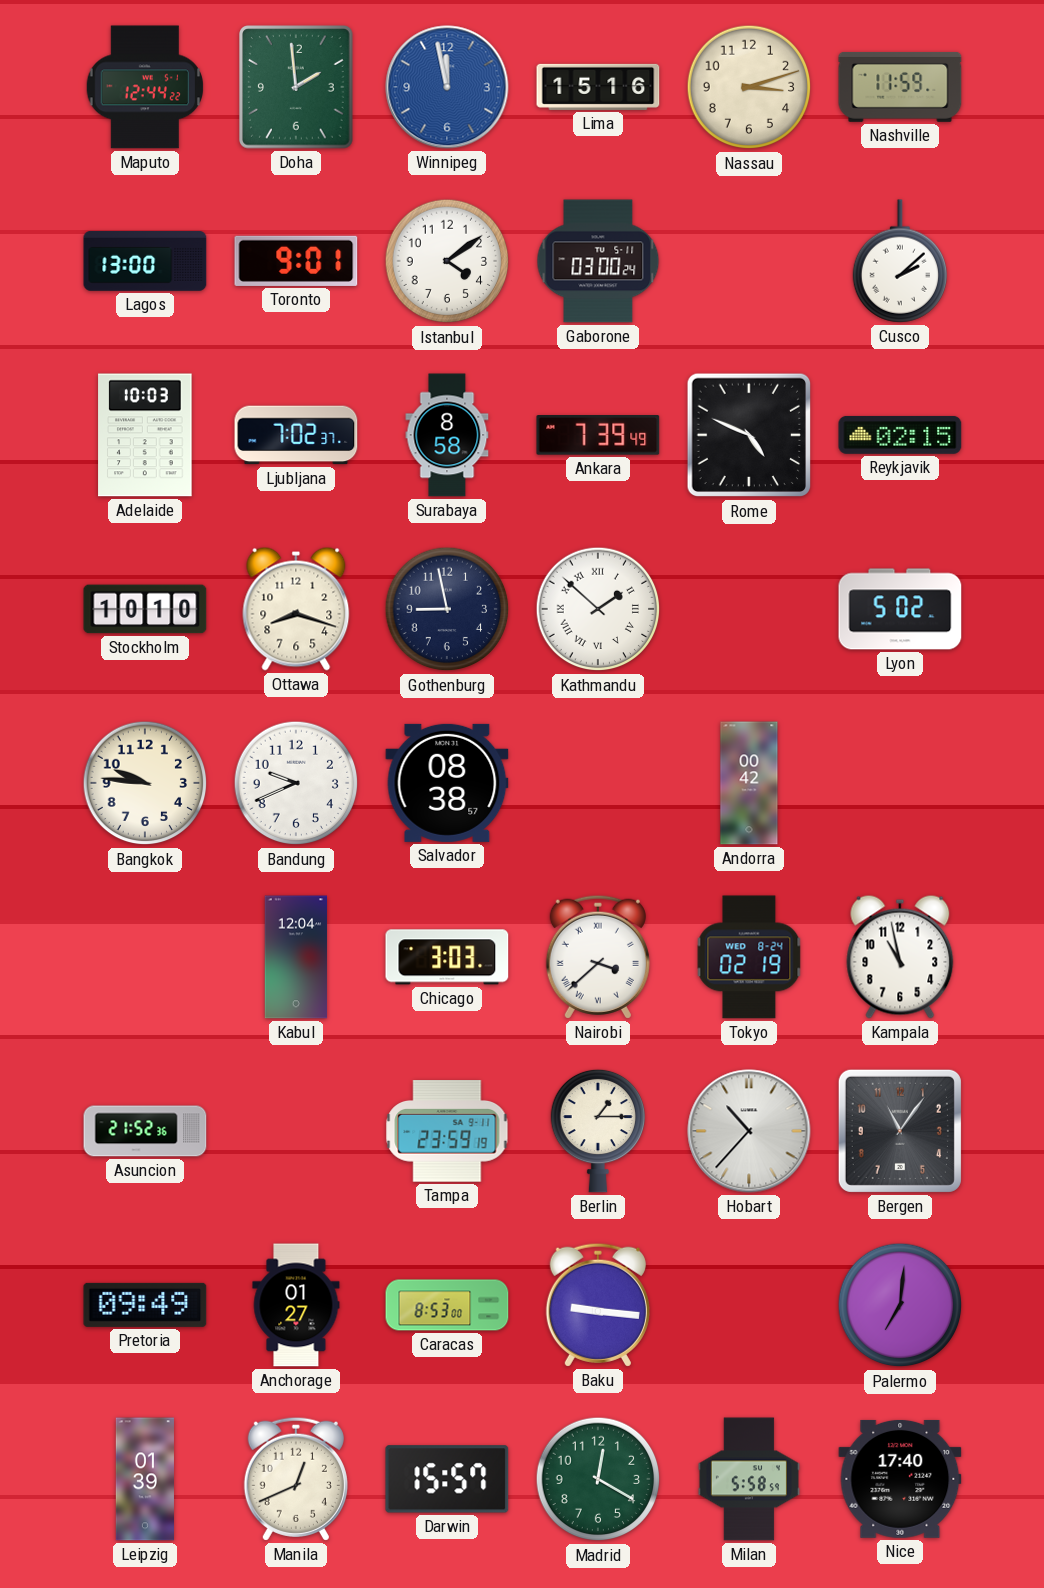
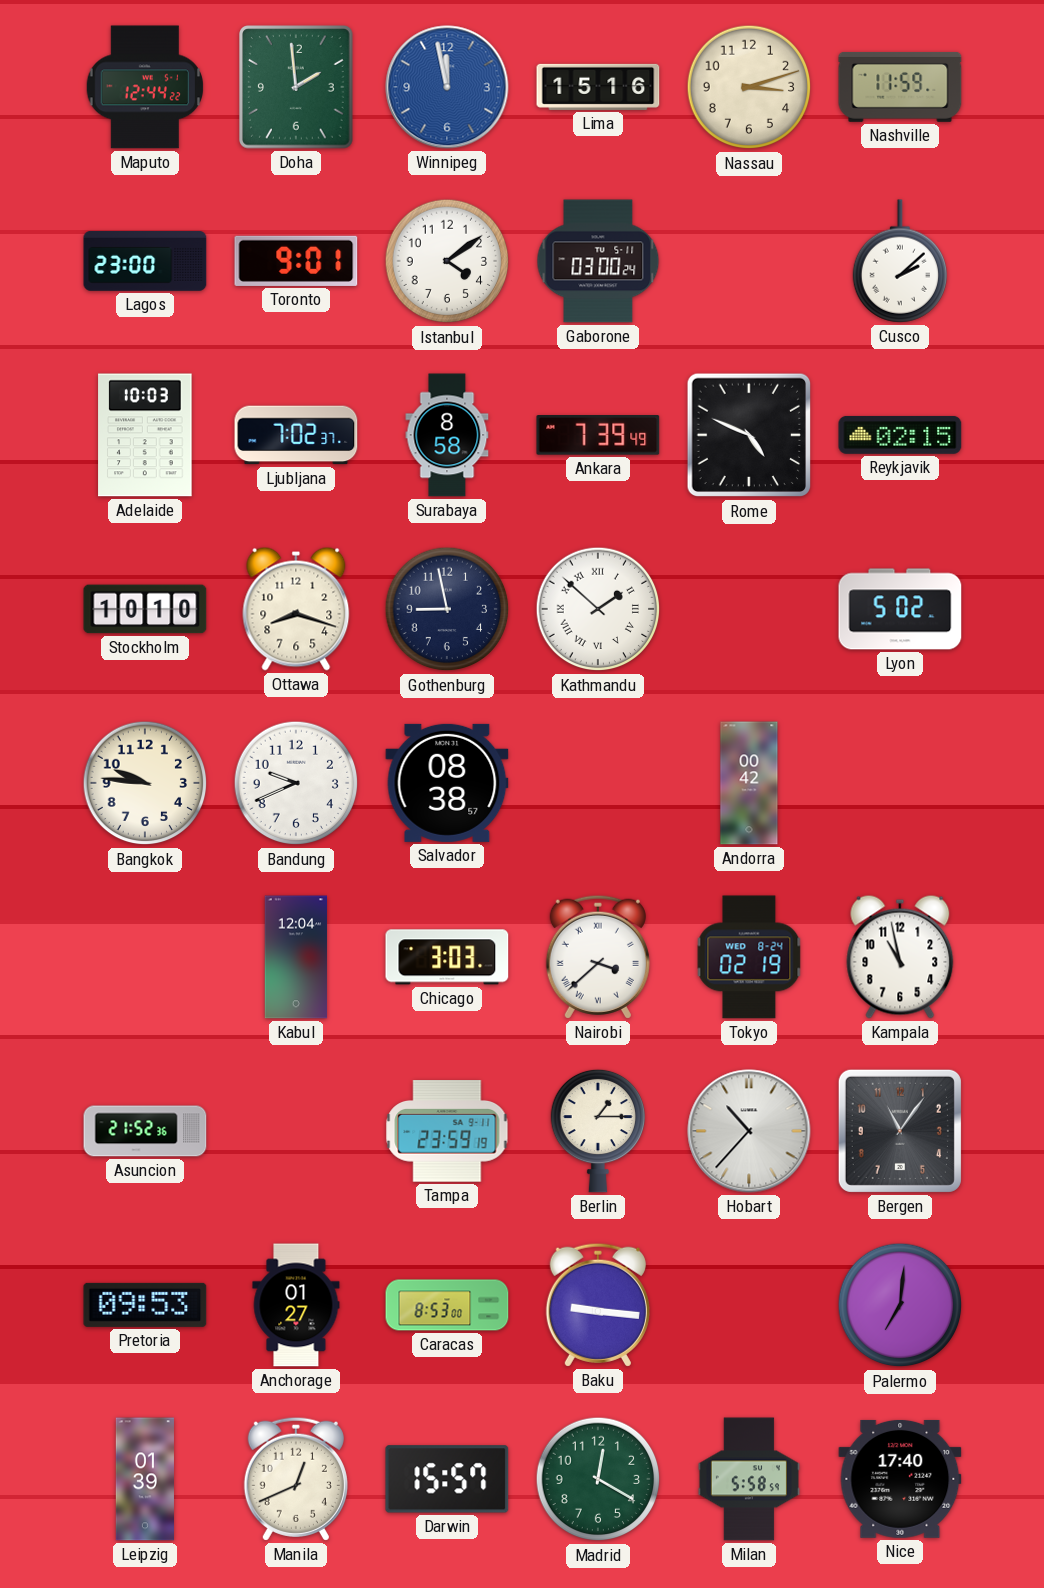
Lagos: 13:00 -> 23:00 (145, 261)
Pretoria: 09:49 -> 09:53 (145, 1305)
